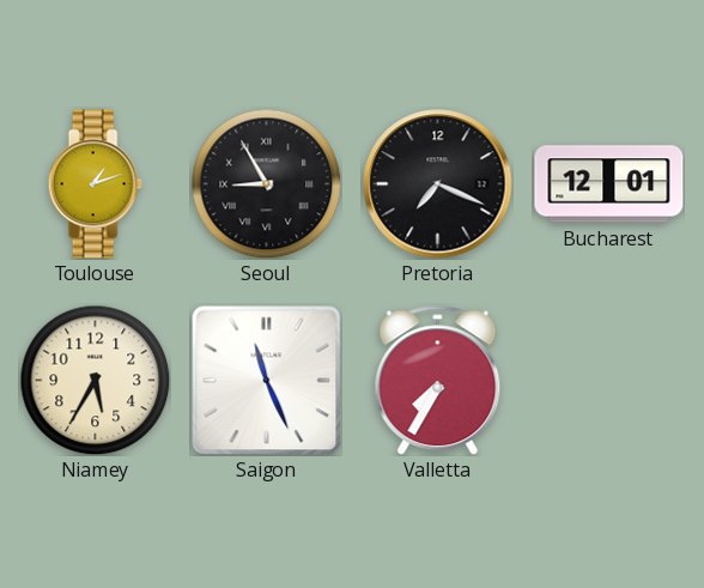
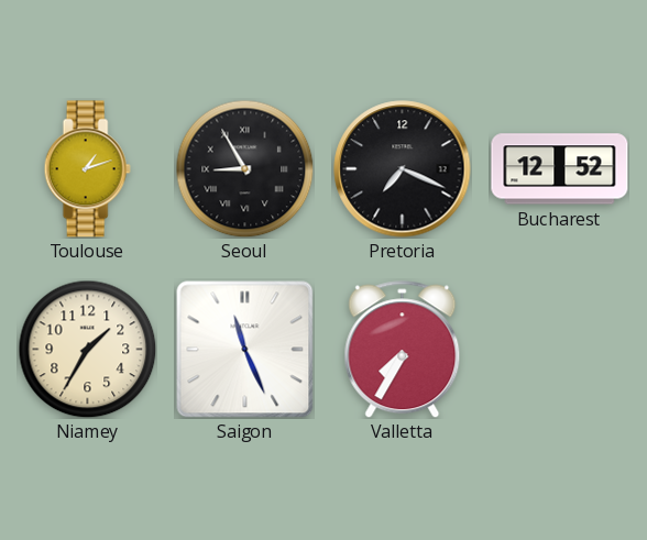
Bucharest: 12:01 -> 12:52 (560, 169)
Niamey: 5:35 -> 1:35 (87, 349)
